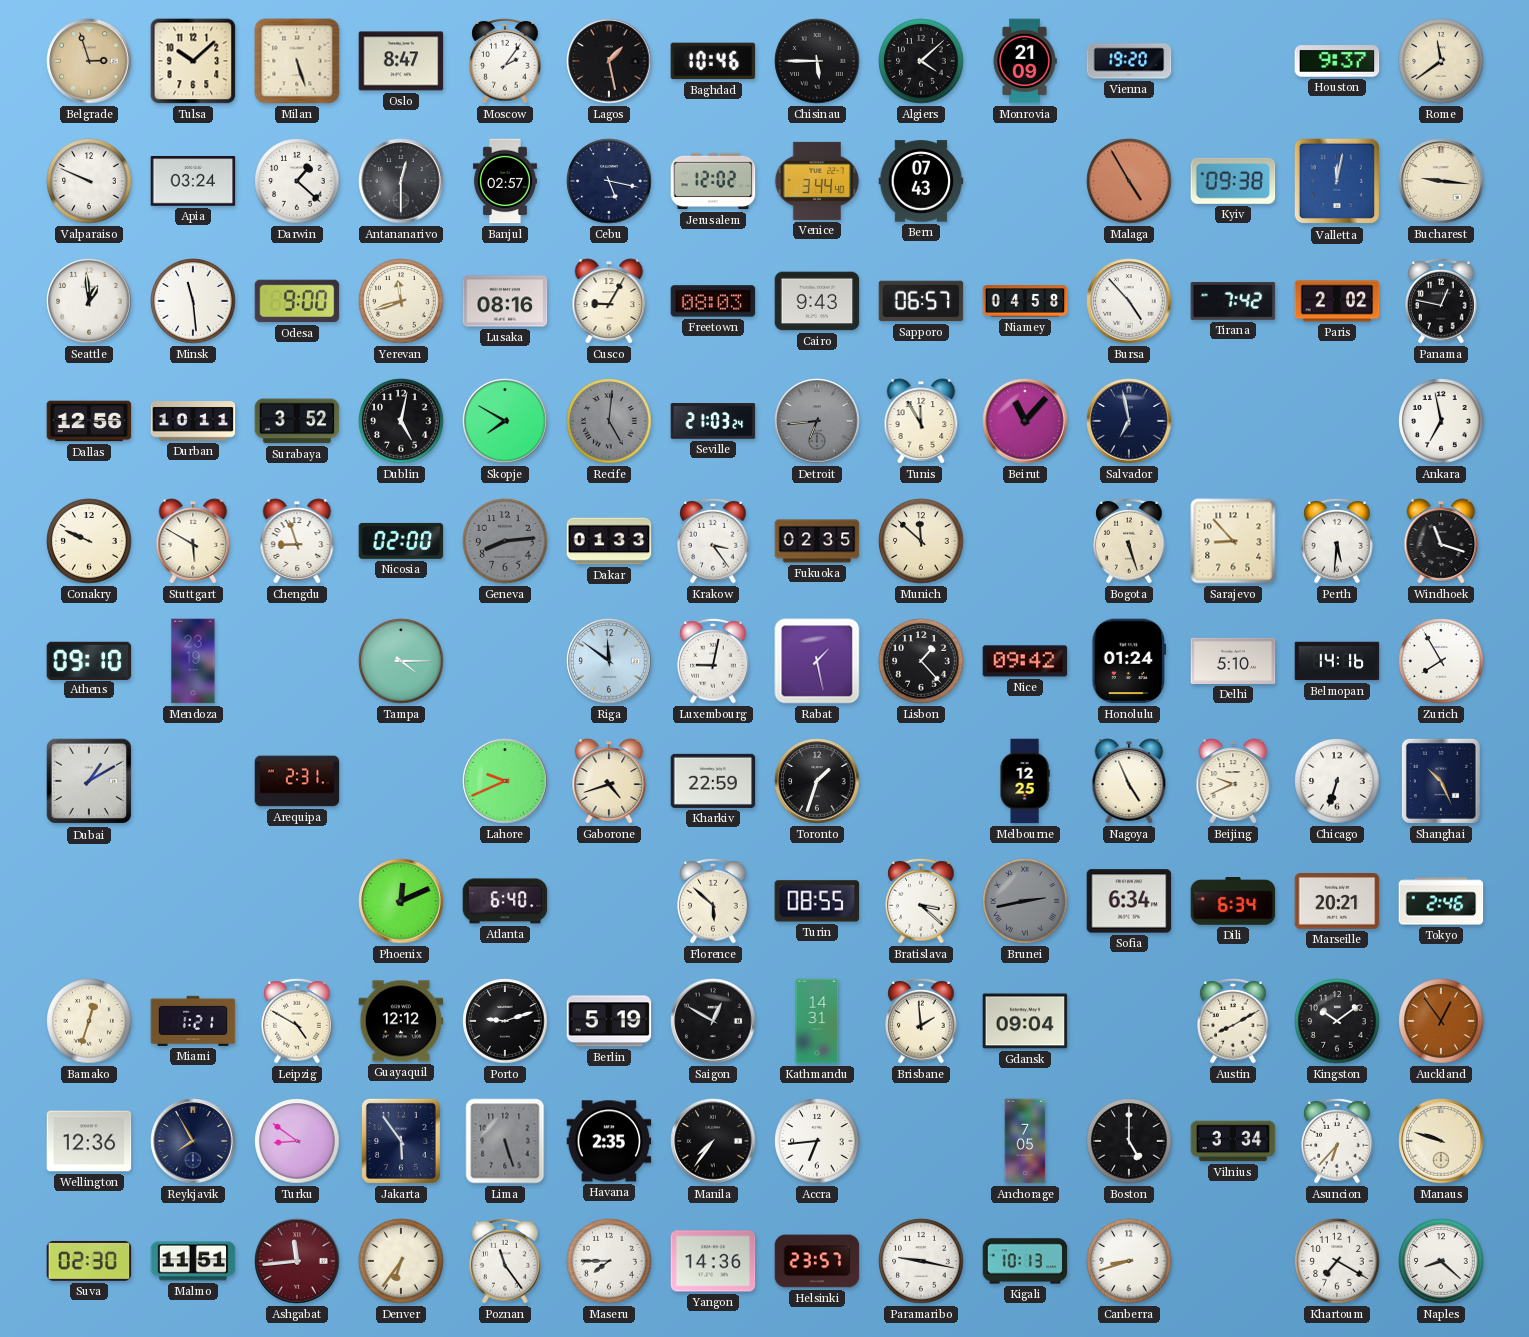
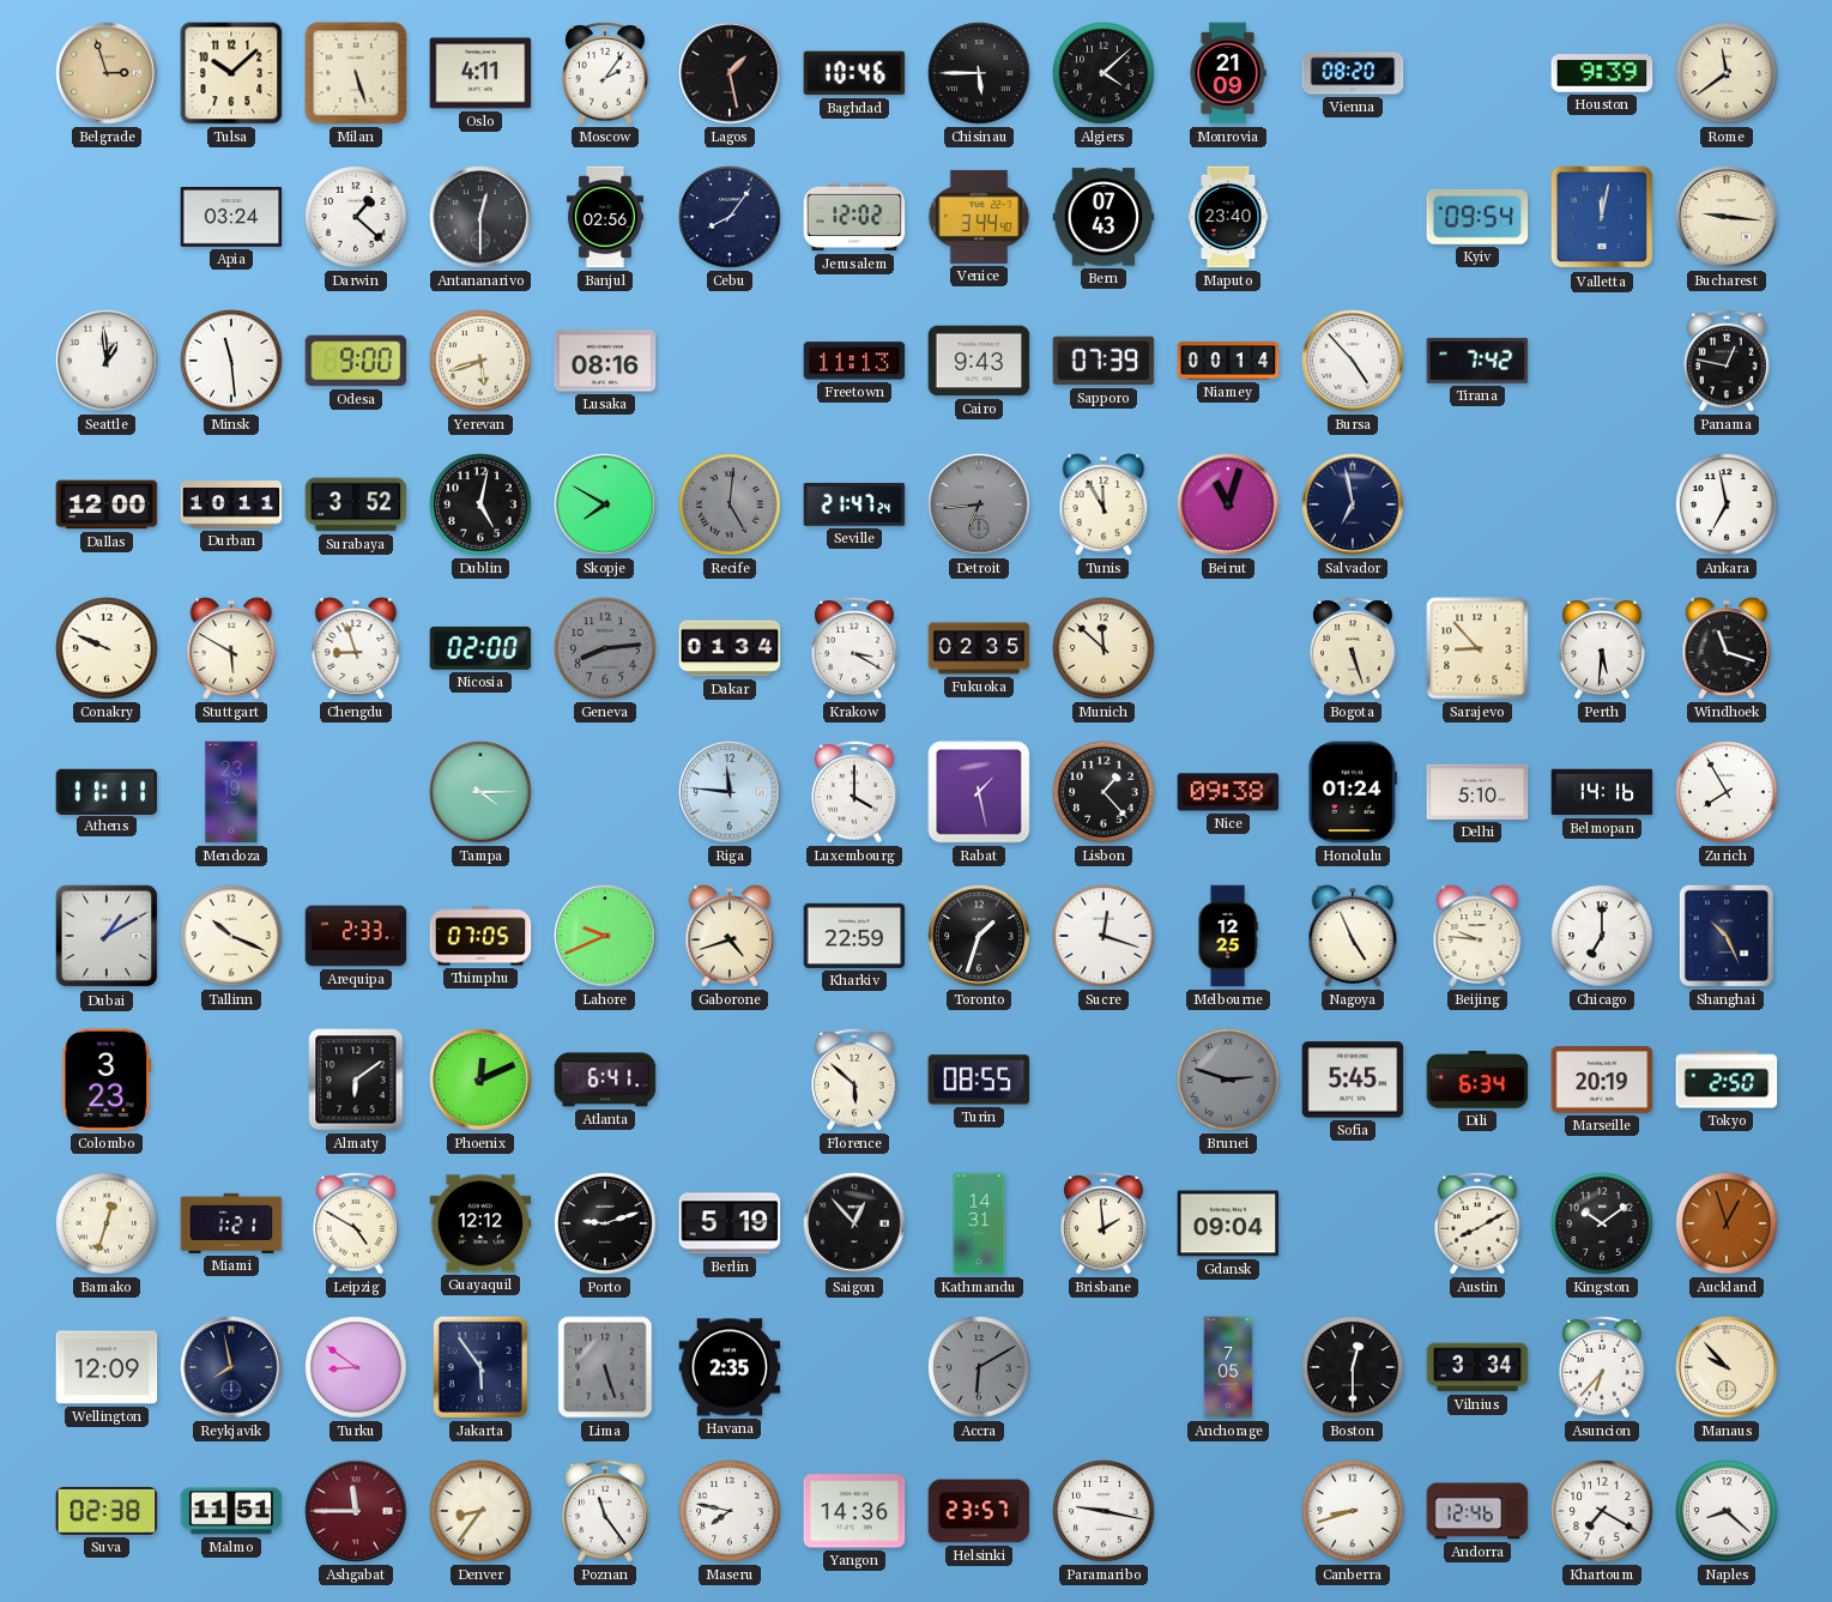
Oslo: 8:47 -> 4:11 (480, 73)
Vienna: 19:20 -> 08:20 (1353, 73)
Houston: 9:37 -> 9:39 (1602, 73)
Valparaiso: 9:49 -> none (89, 181)
Banjul: 02:57 -> 02:56 (605, 217)
Cebu: 5:17 -> 8:06 (730, 217)
Maputo: none -> 23:40 (1228, 217)
Malaga: 4:55 -> none (1129, 181)
Kyiv: 09:38 -> 09:54 (1477, 217)
Yerevan: 11:42 -> 5:42 (480, 361)
Cusco: 9:05 -> none (609, 301)
Freetown: 08:03 -> 11:13 (854, 361)
Sapporo: 06:57 -> 07:39 (1104, 361)
Niamey: 04:58 -> 00:14 (1228, 361)
Paris: 2:02 -> none (1337, 301)
Dallas: 12:56 -> 12:00 (107, 504)
Seville: 21:03 -> 21:47 (854, 504)
Beirut: 11:07 -> 11:03 (1228, 504)
Dakar: 01:33 -> 01:34 (730, 648)
Krakow: 3:24 -> 3:20 (854, 648)
Athens: 09:10 -> 11:11 (107, 791)
Riga: 11:51 -> 11:46 (730, 792)
Luxembourg: 9:02 -> 4:00 (854, 792)
Nice: 09:42 -> 09:38 (1228, 792)
Tallinn: none -> 10:19 (231, 936)
Arequipa: 2:31 -> 2:33 (356, 936)
Thimphu: none -> 07:05 (480, 936)
Sucre: none -> 12:18 (1104, 936)
Beijing: 9:41 -> 9:46 (1477, 936)
Chicago: 6:33 -> 7:00 (1602, 936)
Colombo: none -> 3:23 (107, 1080)
Almaty: none -> 6:09 (356, 1080)
Atlanta: 6:40 -> 6:41 (605, 1080)
Bratislava: 3:22 -> none (921, 901)
Brunei: 2:43 -> 2:48 (1228, 1080)
Sofia: 6:34 -> 5:45 (1353, 1080)
Marseille: 20:21 -> 20:19 (1602, 1080)
Tokyo: 2:46 -> 2:50 (1727, 1080)
Saigon: 12:50 -> 12:53 (854, 1223)
Auckland: 12:54 -> 12:57 (1727, 1223)
Wellington: 12:36 -> 12:09 (107, 1367)
Reykjavik: 7:55 -> 7:58 (231, 1367)
Manila: 7:36 -> none (713, 1141)
Accra: 6:44 -> 6:10 (979, 1367)
Accra dial: white -> grey (979, 1367)
Boston: 5:00 -> 12:30 (1353, 1367)
Manaus: 9:48 -> 9:53 (1727, 1367)
Suva: 02:30 -> 02:38 (107, 1511)
Ashgabat: 11:44 -> 11:45 (356, 1511)
Denver: 6:36 -> 8:36 (480, 1511)
Maseru: 7:45 -> 7:47 (730, 1511)
Kigali: 10:13 -> none (1025, 1261)
Andorra: none -> 12:46 (1477, 1511)
